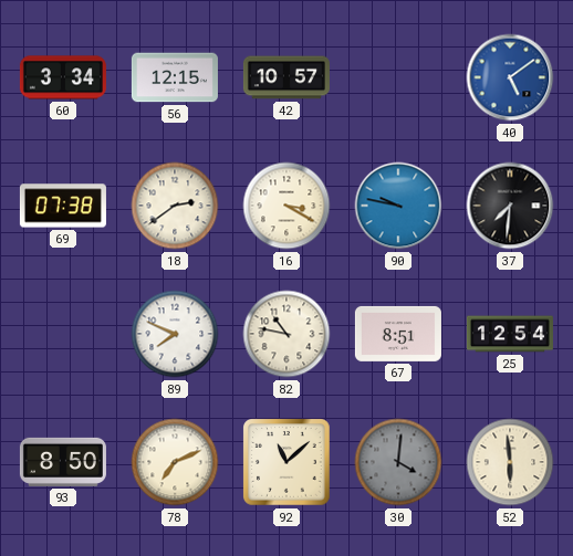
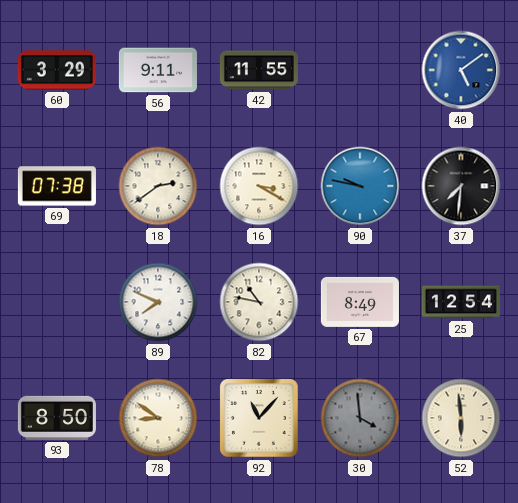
60: 3:34 -> 3:29 (57, 70)
56: 12:15 -> 9:11 (158, 70)
42: 10:57 -> 11:55 (259, 70)
67: 8:51 -> 8:49 (360, 302)
78: 7:11 -> 8:51 (158, 418)
92: 11:08 -> 11:07 (260, 419)
30: 4:01 -> 3:59 (360, 418)
